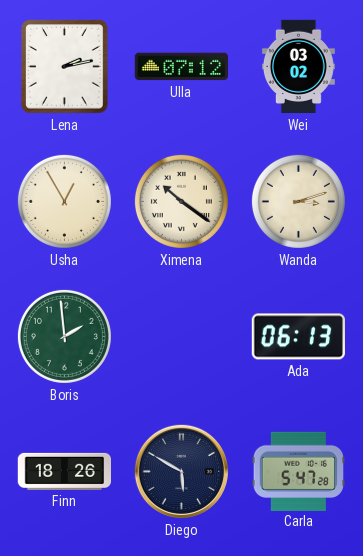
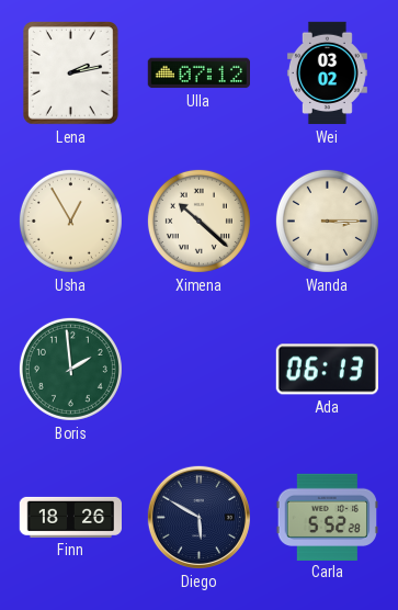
Ximena: 10:21 -> 10:22 (198, 221)
Wanda: 3:12 -> 3:15 (327, 221)
Carla: 5:47 -> 5:52 (327, 517)
